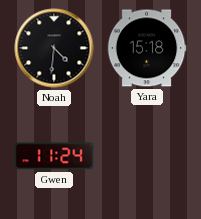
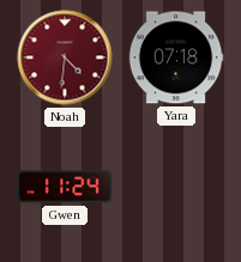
Noah dial: black -> burgundy (65, 57)
Yara: 15:18 -> 07:18 (176, 57)
